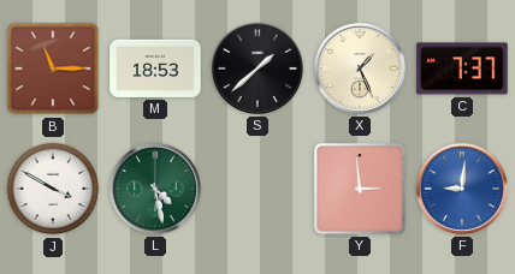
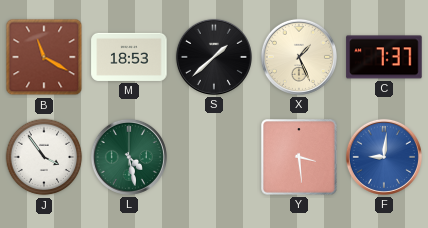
B: 11:15 -> 11:20 (44, 57)
J: 3:50 -> 3:54 (44, 157)
Y: 2:59 -> 3:29 (299, 157)
